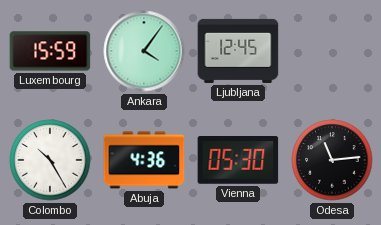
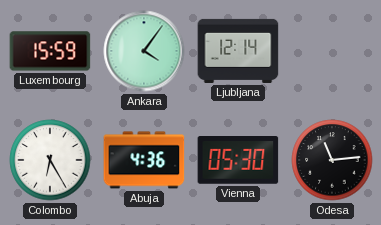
Ljubljana: 12:45 -> 12:14 (238, 51)
Colombo: 10:25 -> 6:25 (50, 160)
